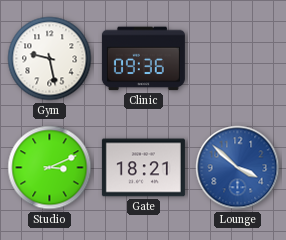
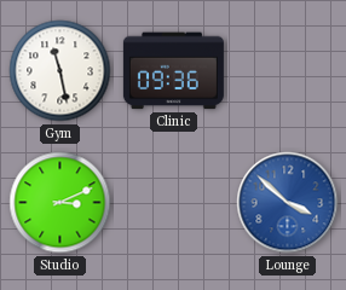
Gym: 9:28 -> 11:28 (60, 71)
Gate: 18:21 -> none (143, 168)
